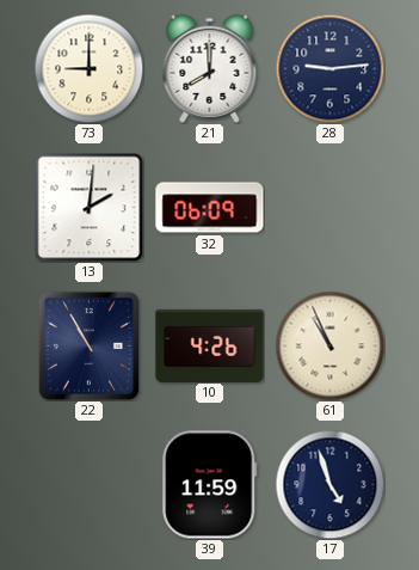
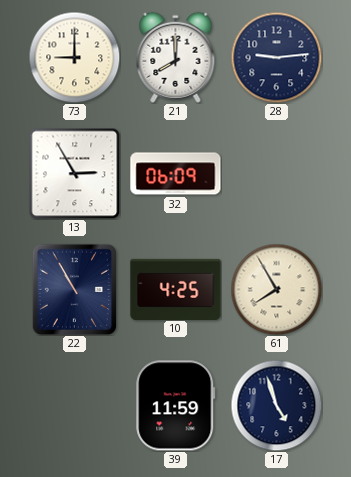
13: 2:01 -> 2:55 (74, 173)
10: 4:26 -> 4:25 (176, 289)
61: 10:56 -> 7:55 (276, 289)
